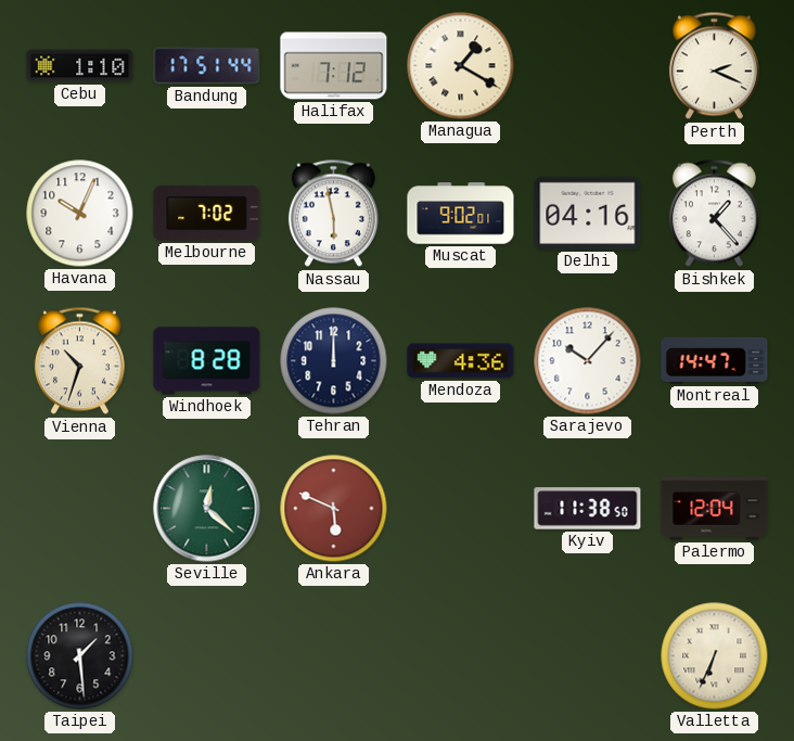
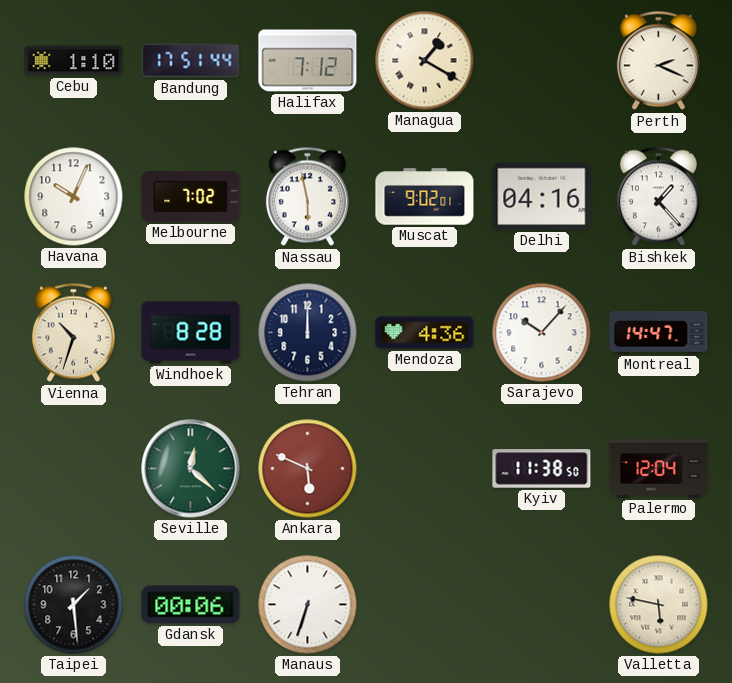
Gdansk: none -> 00:06 (191, 605)
Manaus: none -> 6:33 (308, 605)
Valletta: 6:34 -> 5:47 (659, 605)
